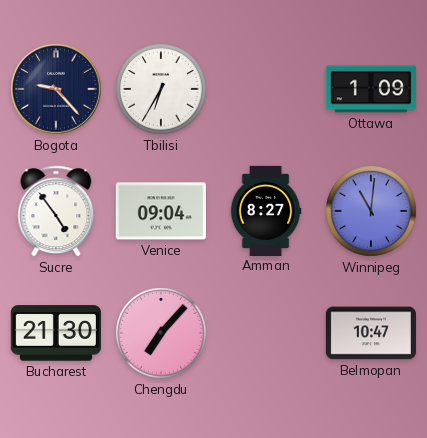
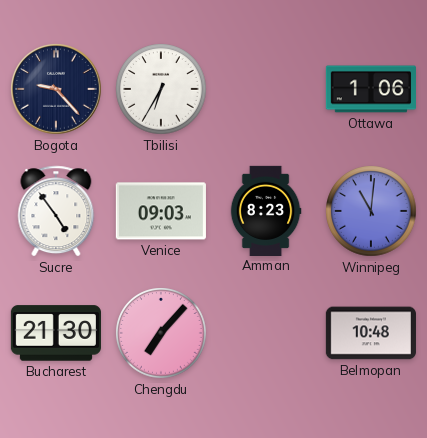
Ottawa: 1:09 -> 1:06 (371, 89)
Venice: 09:04 -> 09:03 (161, 211)
Amman: 8:27 -> 8:23 (266, 210)
Belmopan: 10:47 -> 10:48 (371, 333)
